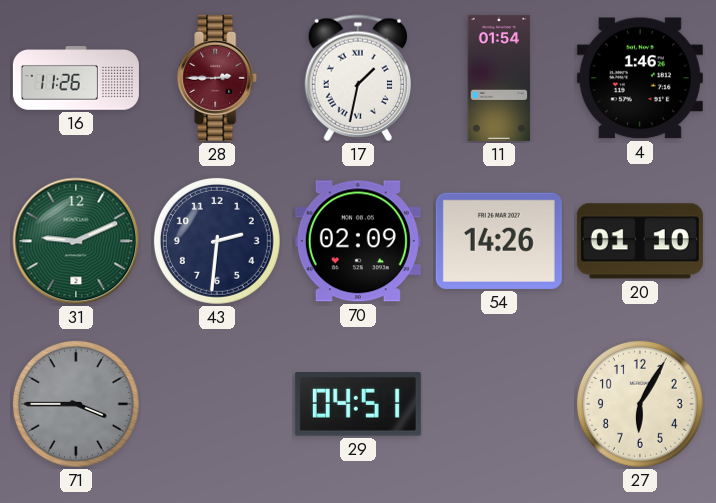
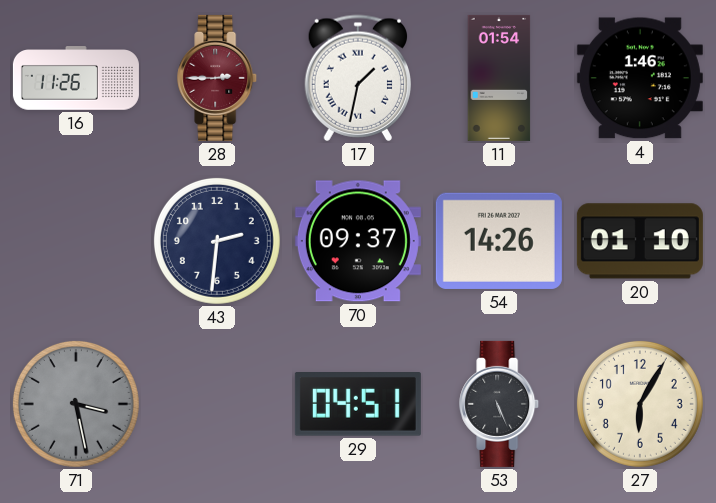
31: 9:11 -> none (76, 241)
70: 02:09 -> 09:37 (358, 241)
71: 3:45 -> 3:28 (76, 404)
53: none -> 5:26 (500, 404)
